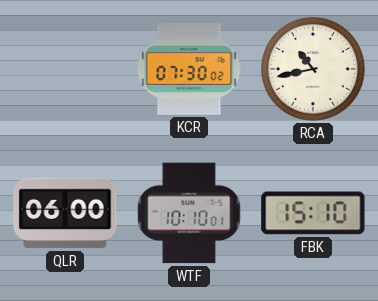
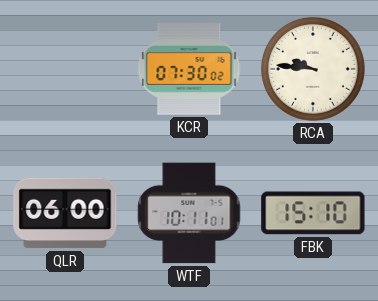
RCA: 10:43 -> 9:46 (314, 70)
WTF: 10:10 -> 10:11 (189, 213)
